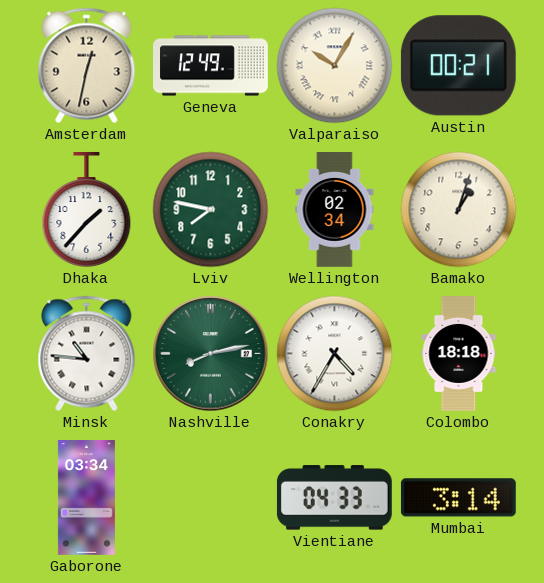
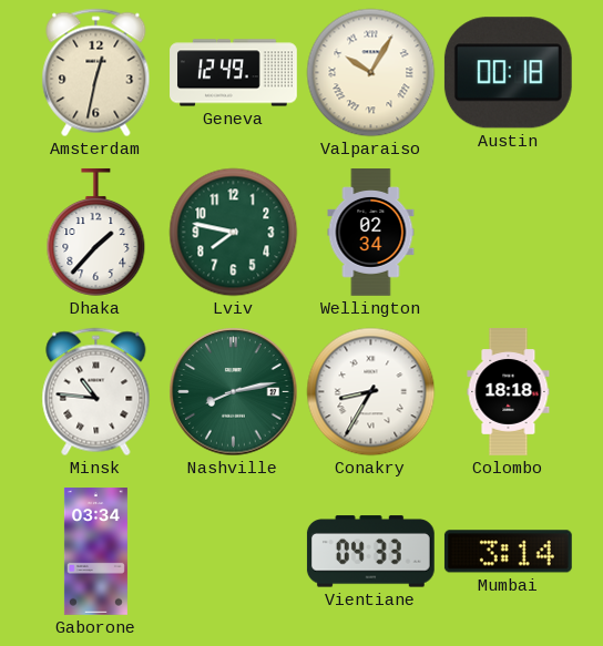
Austin: 00:21 -> 00:18 (508, 73)
Bamako: 1:03 -> none (459, 210)
Conakry: 4:35 -> 8:35 (371, 392)
